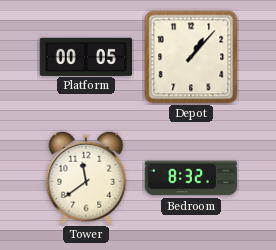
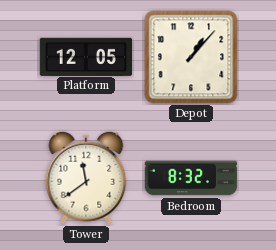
Platform: 00:05 -> 12:05 (85, 56)
